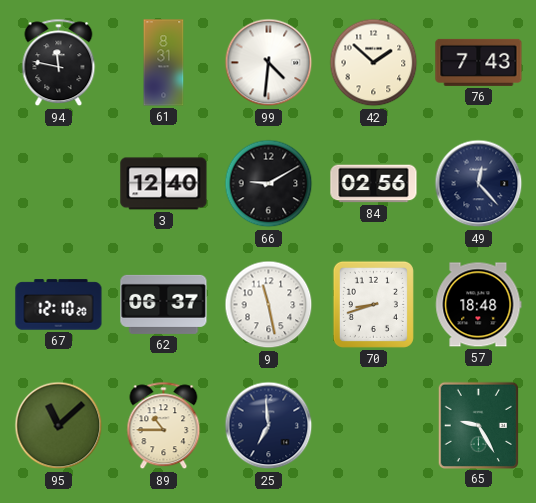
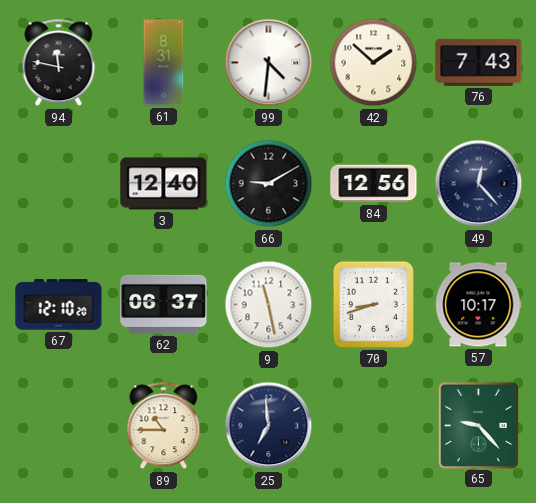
84: 02:56 -> 12:56 (374, 184)
57: 18:48 -> 10:17 (479, 305)
95: 11:08 -> none (59, 426)
65: 9:25 -> 9:23 (478, 425)
